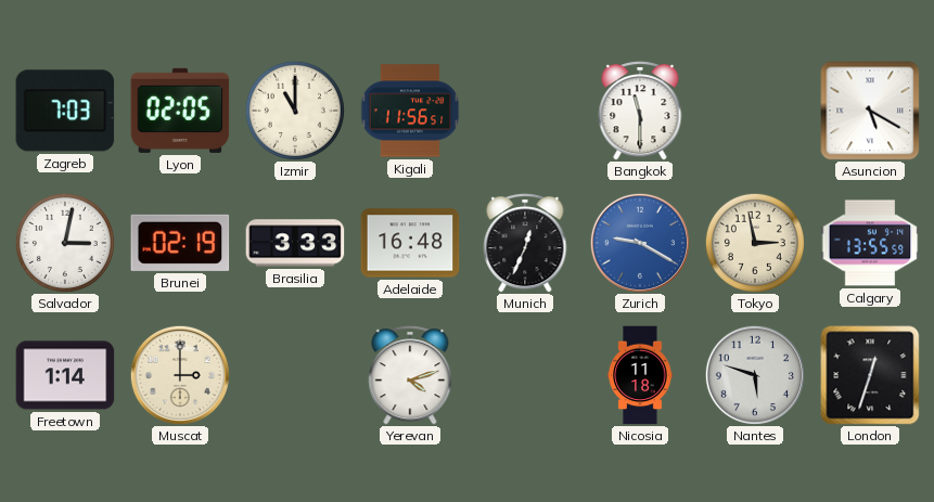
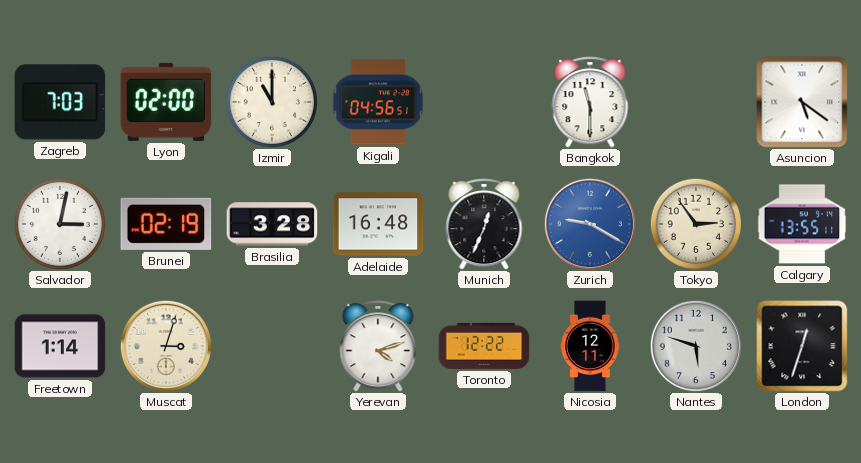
Lyon: 02:05 -> 02:00 (166, 102)
Kigali: 11:56 -> 04:56 (378, 102)
Asuncion: 5:20 -> 5:21 (802, 102)
Brasilia: 3:33 -> 3:28 (272, 224)
Tokyo: 2:58 -> 2:54 (696, 224)
Calgary: 13:55:59 -> 13:55:11 (802, 224)
Muscat: 3:00 -> 3:03 (166, 346)
Toronto: none -> 12:22 (484, 346)
Nicosia: 11:18 -> 12:11 (590, 346)
